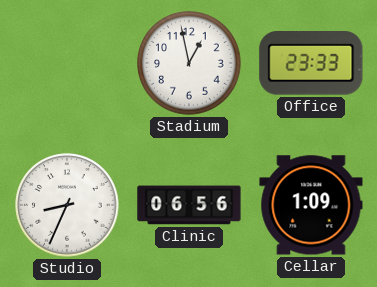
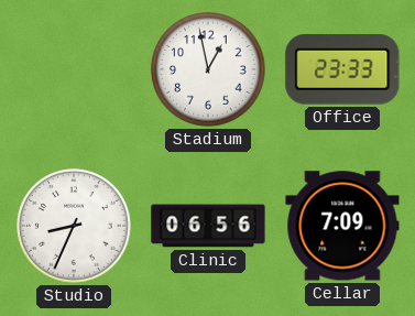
Cellar: 1:09 -> 7:09 (342, 226)
